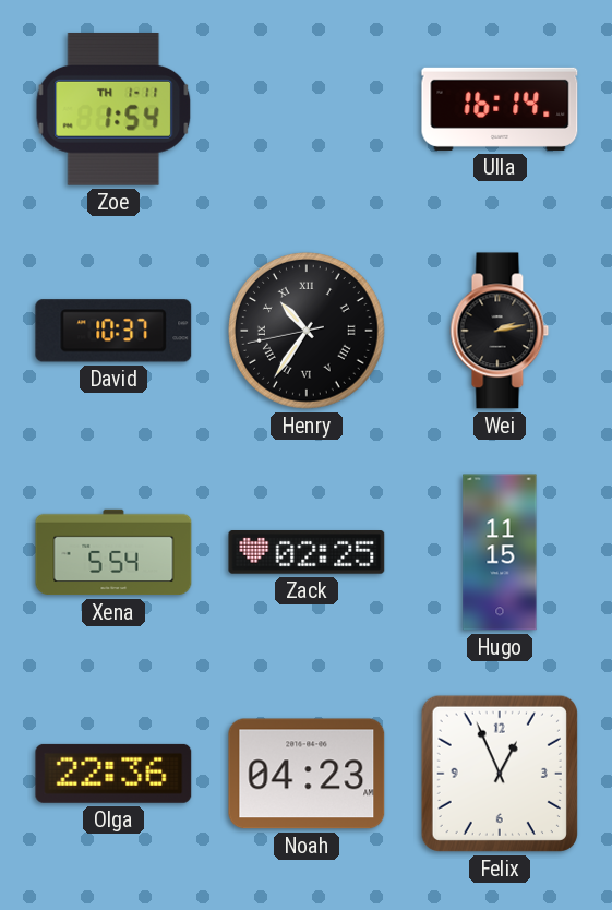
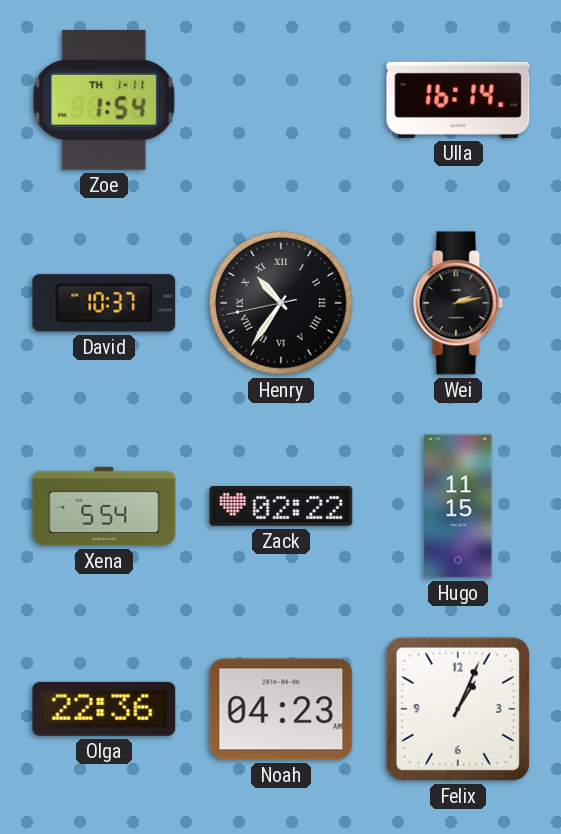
Zack: 02:25 -> 02:22 (281, 507)
Felix: 12:56 -> 1:04 (458, 709)
